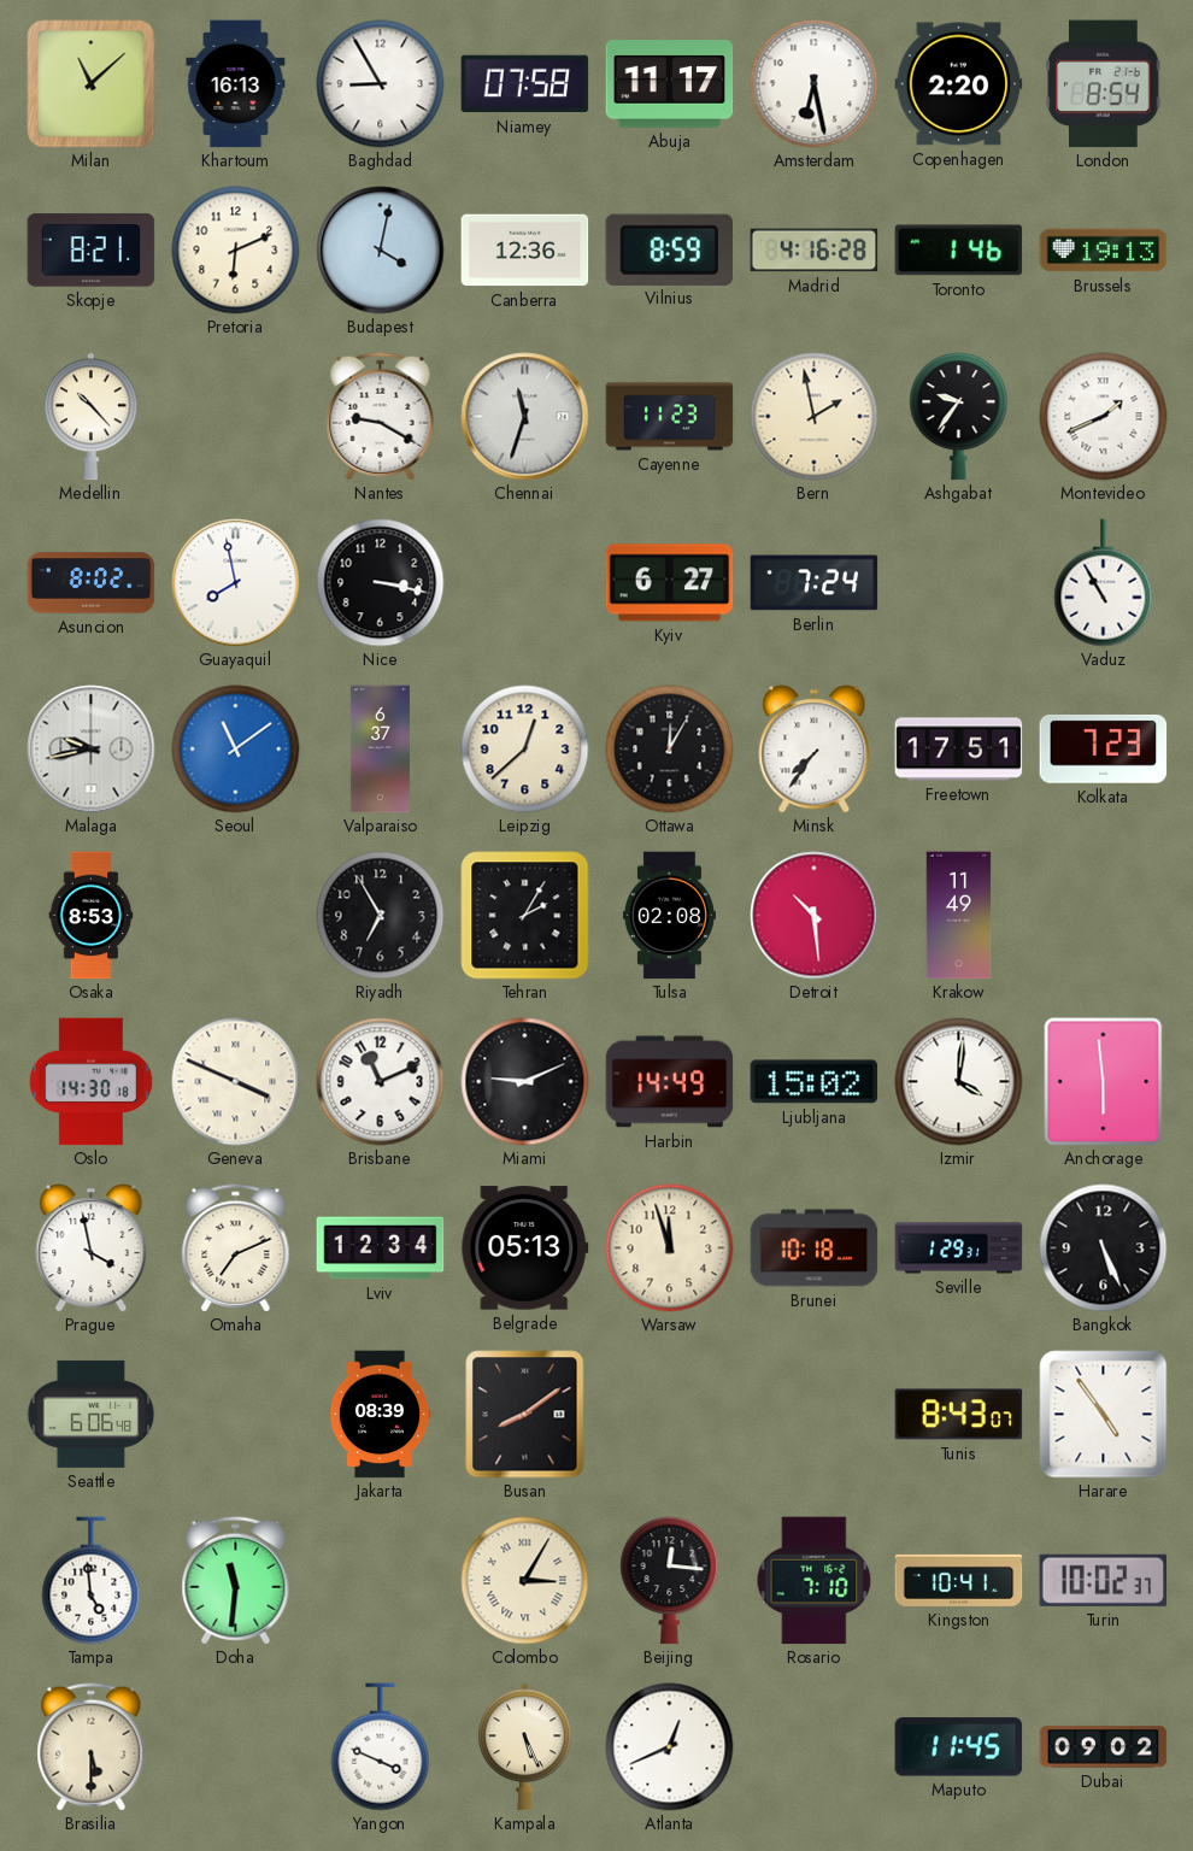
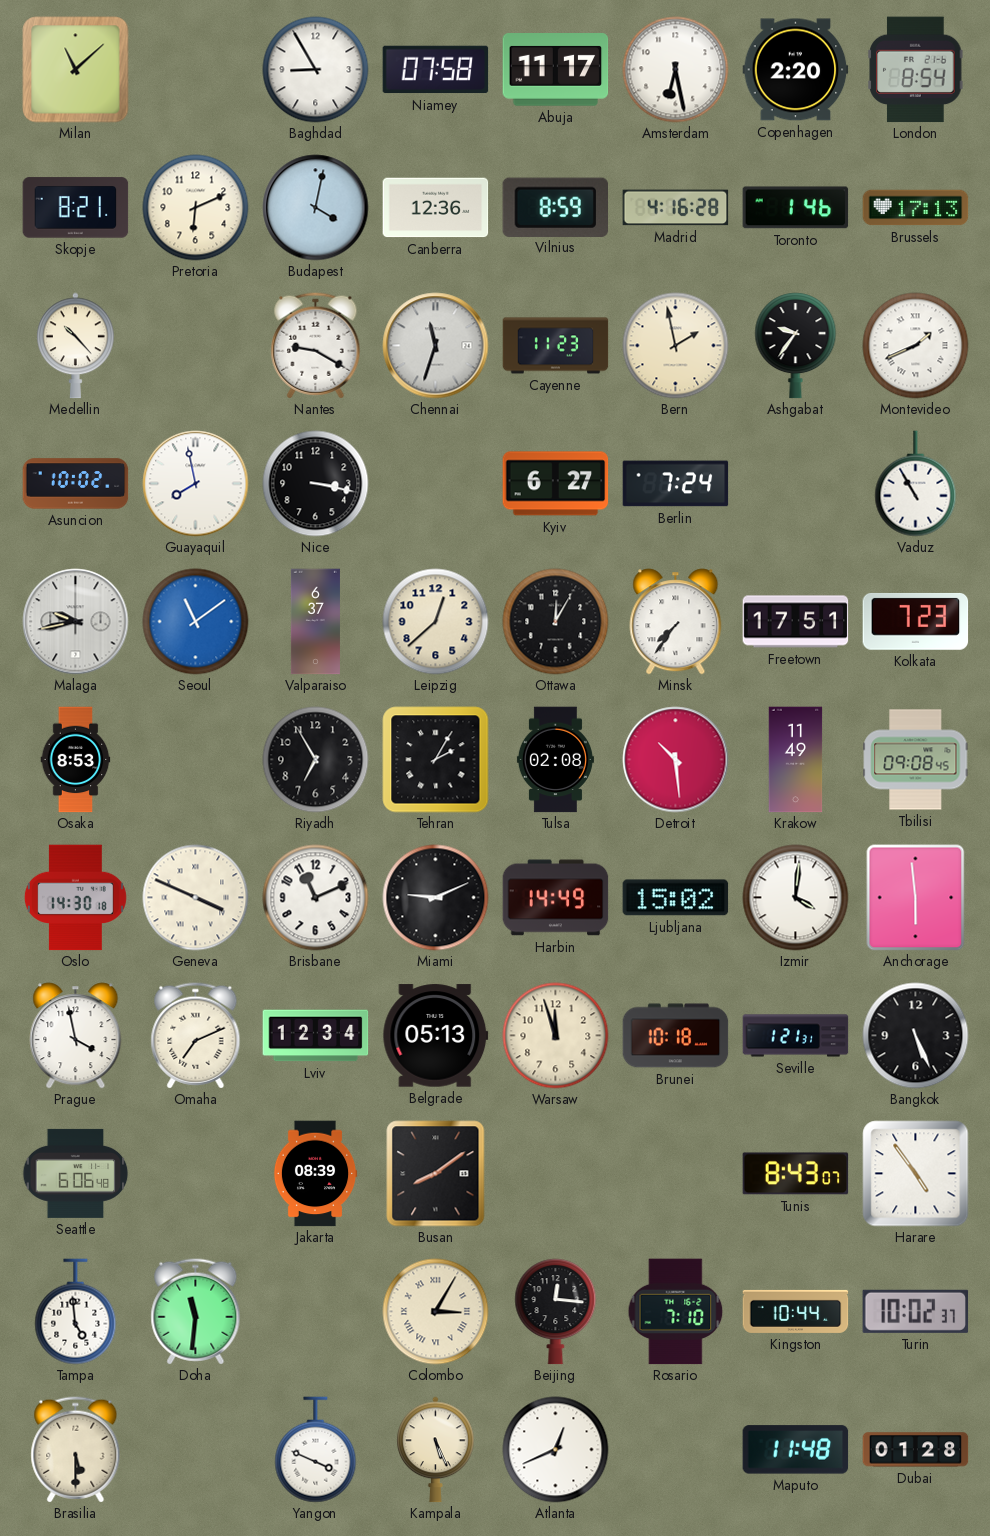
Khartoum: 16:13 -> none (236, 84)
Brussels: 19:13 -> 17:13 (916, 208)
Asuncion: 8:02 -> 10:02 (76, 484)
Tbilisi: none -> 09:08 (916, 760)
Seville: 1:29 -> 1:21 (796, 1036)
Kingston: 10:41 -> 10:44 (796, 1311)
Maputo: 11:45 -> 11:48 (796, 1450)
Dubai: 09:02 -> 01:28 (916, 1450)
